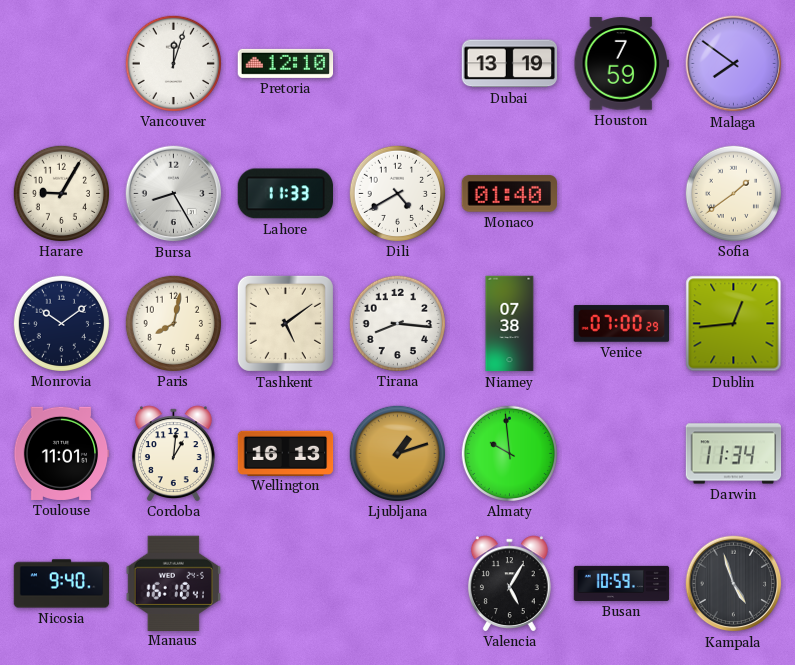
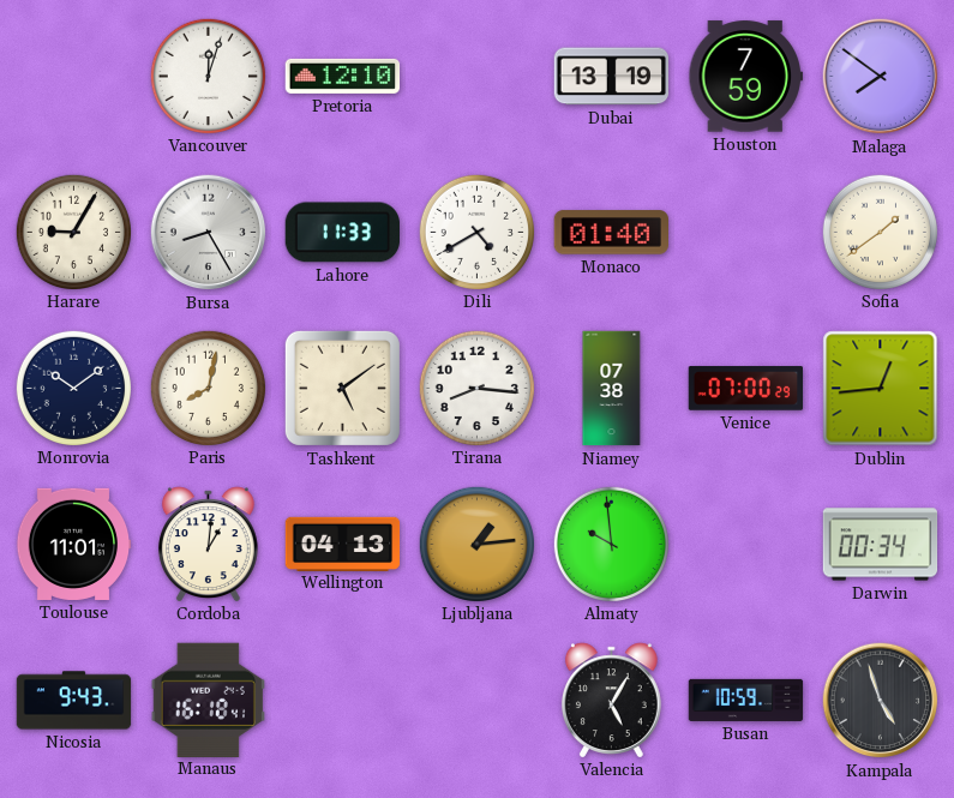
Wellington: 16:13 -> 04:13 (343, 544)
Ljubljana: 1:12 -> 1:14 (476, 544)
Darwin: 11:34 -> 00:34 (881, 545)
Nicosia: 9:40 -> 9:43 (74, 701)
